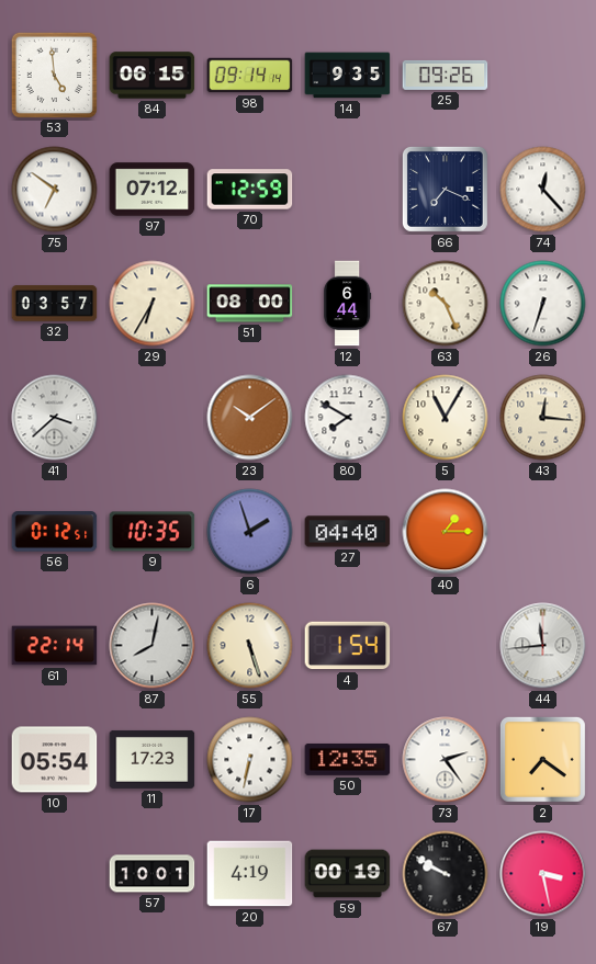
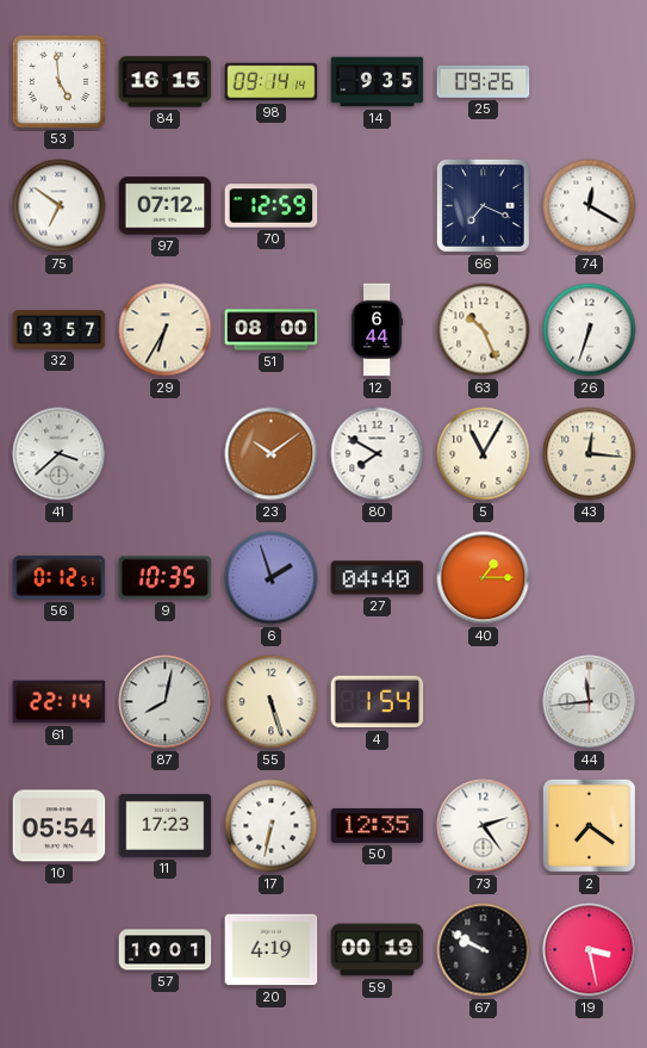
84: 06:15 -> 16:15 (166, 82)
74: 12:23 -> 12:20 (590, 206)
